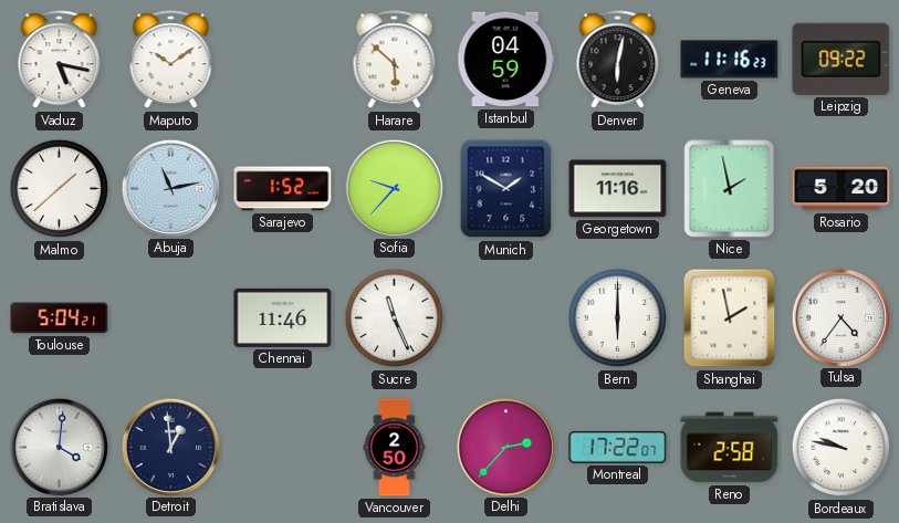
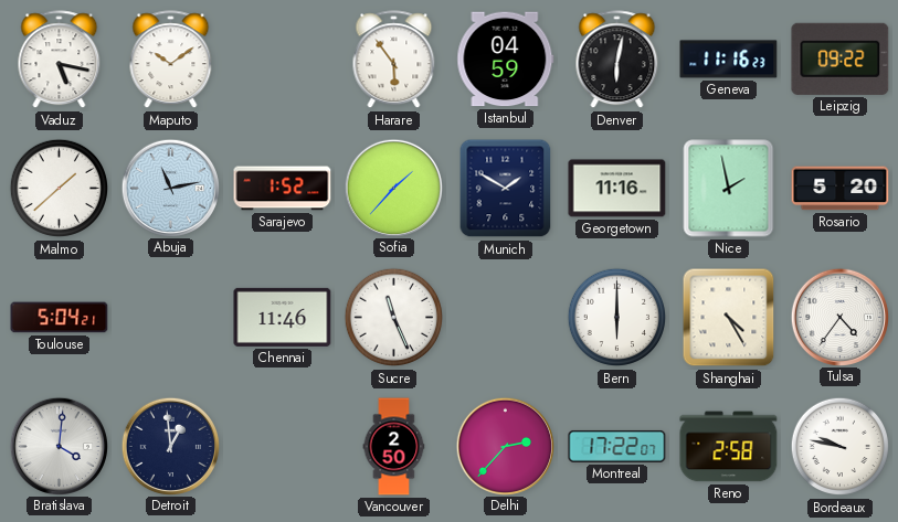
Harare: 5:52 -> 5:54 (394, 60)
Sofia: 9:37 -> 1:37 (393, 188)
Shanghai: 1:58 -> 4:25 (729, 318)
